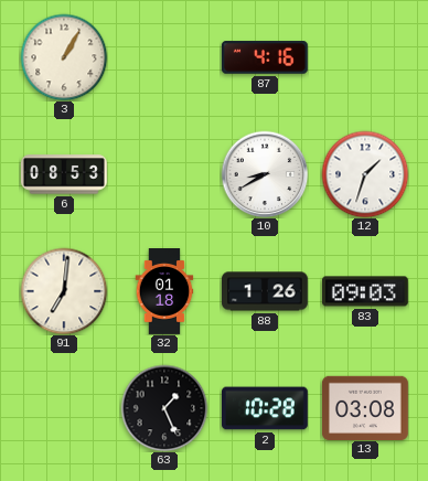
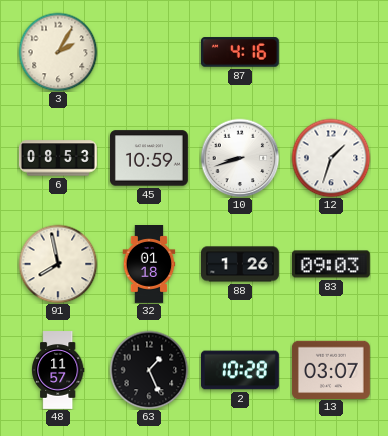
3: 1:05 -> 2:05 (58, 52)
45: none -> 10:59 (150, 158)
10: 8:40 -> 8:42 (240, 158)
91: 7:01 -> 7:58 (58, 264)
48: none -> 11:57 (59, 370)
13: 03:08 -> 03:07 (331, 369)
